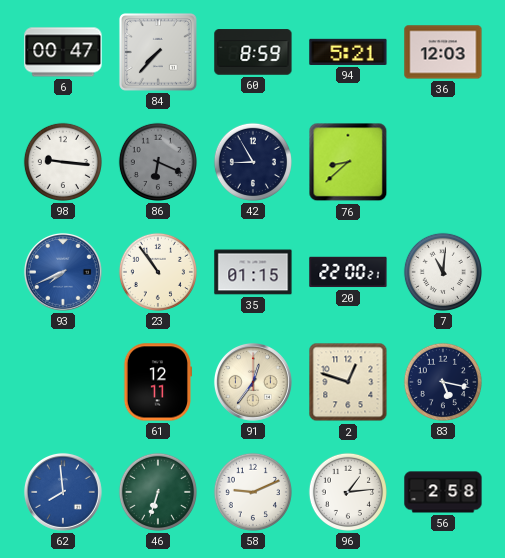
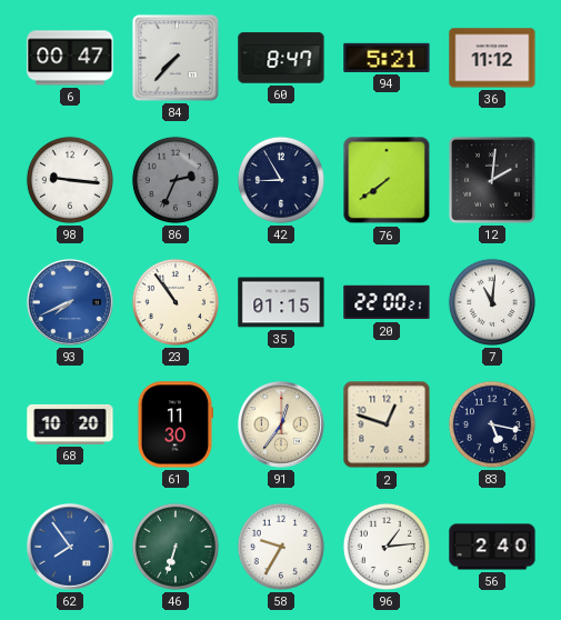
60: 8:59 -> 8:47 (281, 58)
36: 12:03 -> 11:12 (492, 58)
86: 6:19 -> 2:34 (176, 180)
76: 8:38 -> 7:39 (387, 180)
12: none -> 2:01 (492, 180)
68: none -> 10:20 (70, 424)
61: 12:11 -> 11:30 (174, 424)
62: 7:59 -> 7:54 (70, 547)
58: 9:11 -> 9:35 (281, 547)
56: 2:58 -> 2:40 (492, 547)
